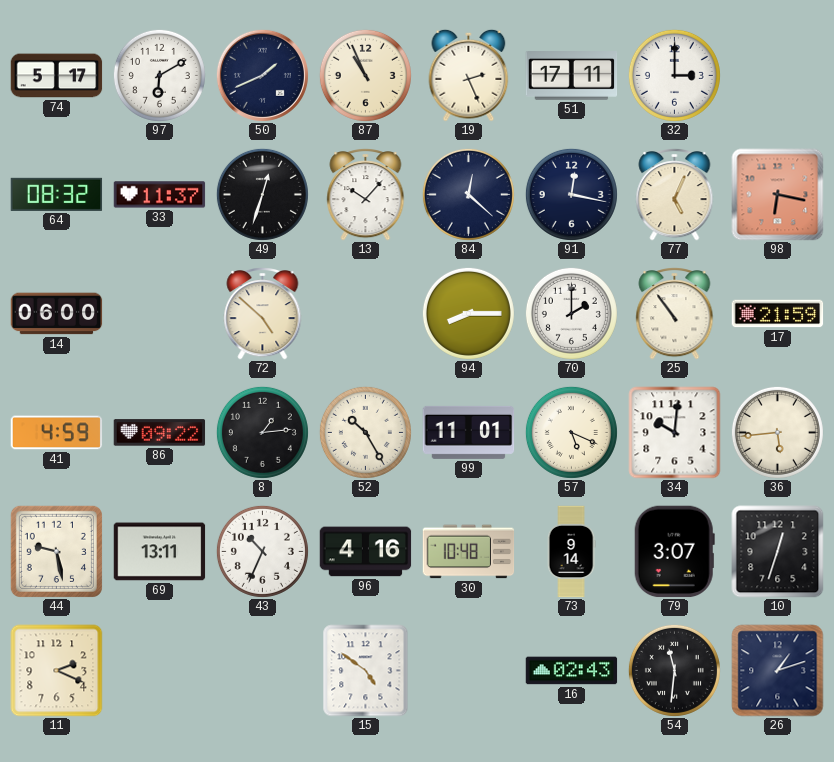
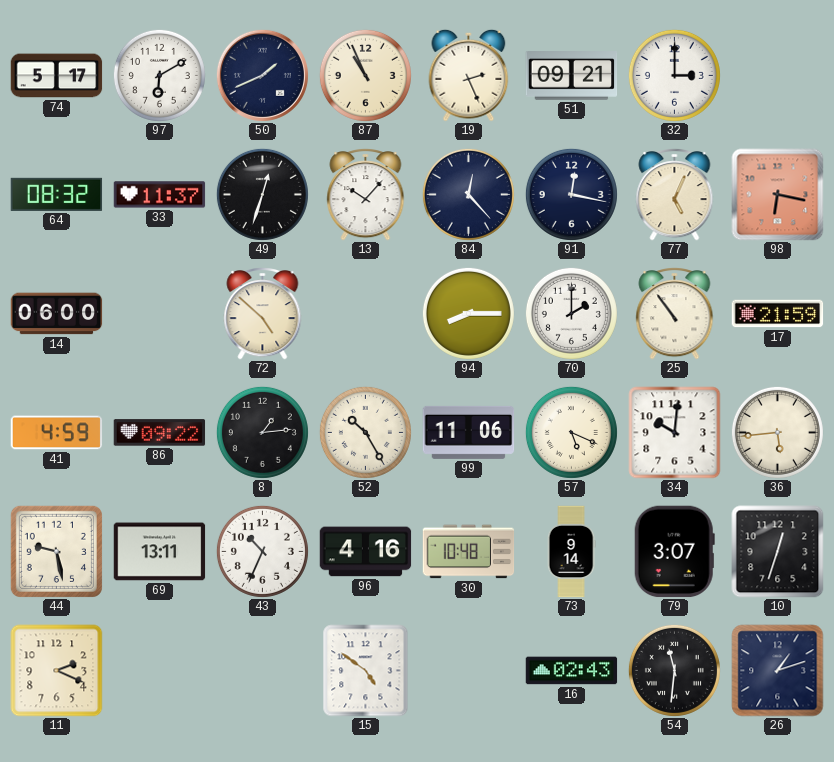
51: 17:11 -> 09:21 (572, 76)
84: 12:22 -> 12:23 (468, 194)
99: 11:01 -> 11:06 (469, 432)
